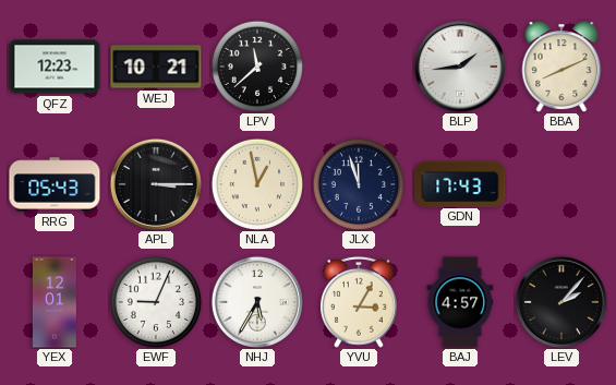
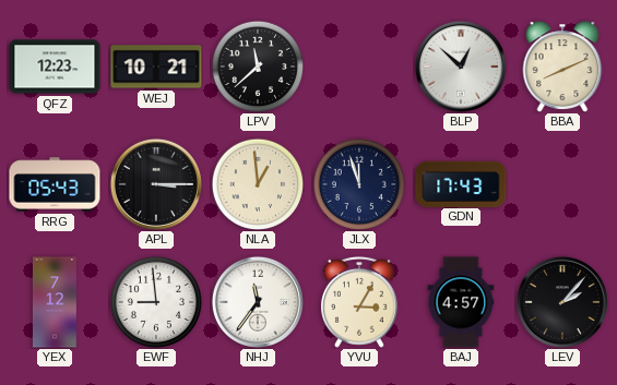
BLP: 1:44 -> 12:52 (461, 67)
NLA: 12:58 -> 12:59 (257, 183)
YEX: 12:01 -> 7:12 (55, 302)
EWF: 9:04 -> 8:59 (155, 301)
NHJ: 5:35 -> 11:36 (258, 302)
